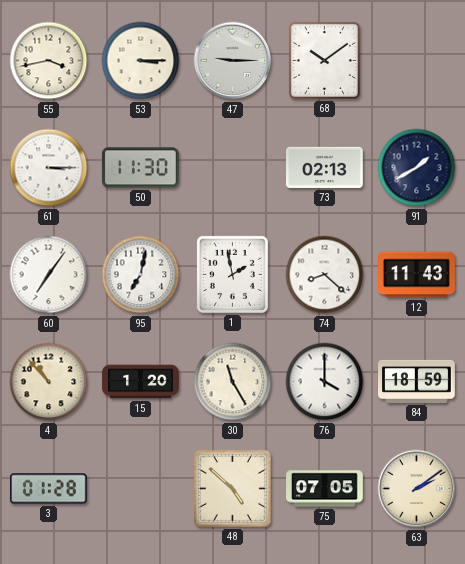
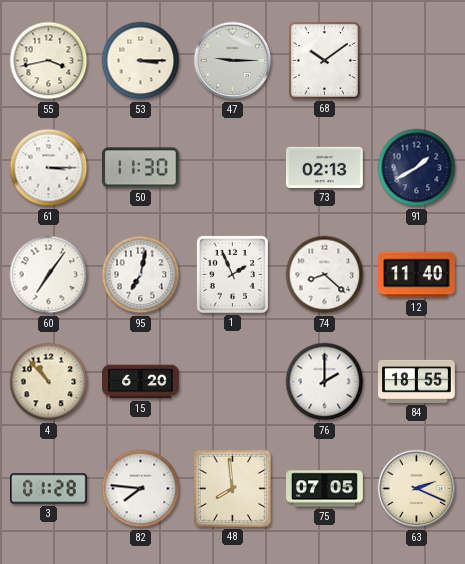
1: 1:58 -> 1:56 (232, 274)
12: 11:43 -> 11:40 (417, 275)
15: 1:20 -> 6:20 (141, 382)
30: 11:25 -> none (233, 382)
76: 4:00 -> 2:00 (325, 382)
84: 18:59 -> 18:55 (417, 381)
82: none -> 7:46 (141, 489)
48: 4:52 -> 7:59 (232, 488)
63: 2:09 -> 2:19 (417, 489)
